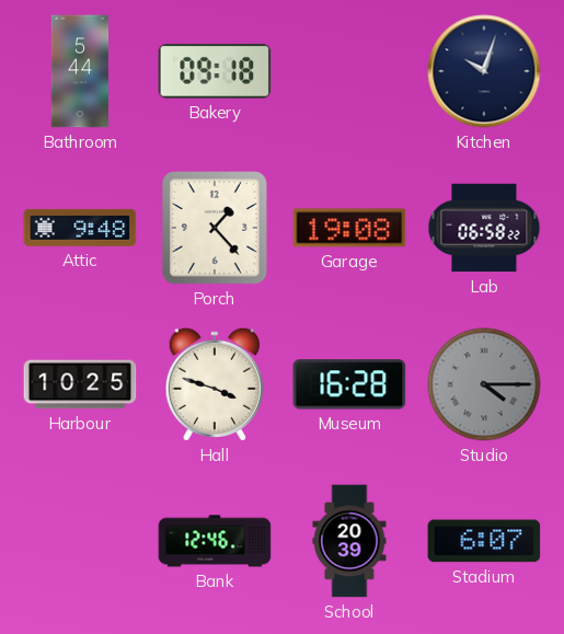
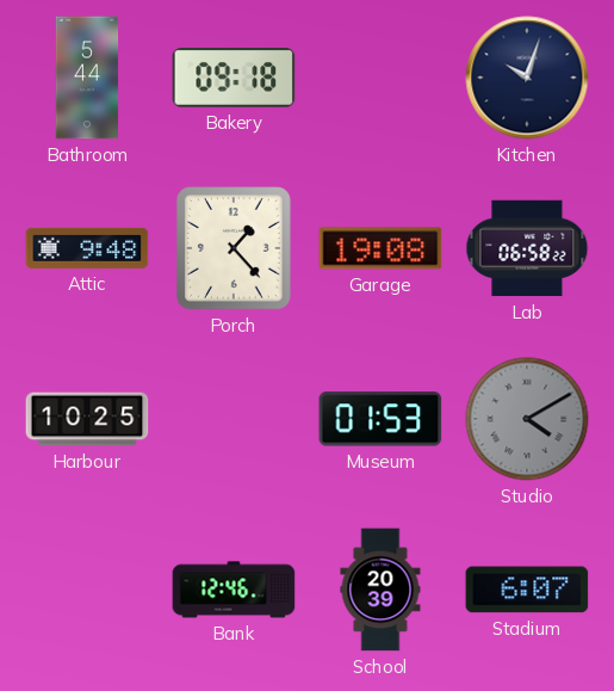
Hall: 3:48 -> none (215, 384)
Museum: 16:28 -> 01:53 (380, 419)
Studio: 4:15 -> 4:10 (527, 419)
